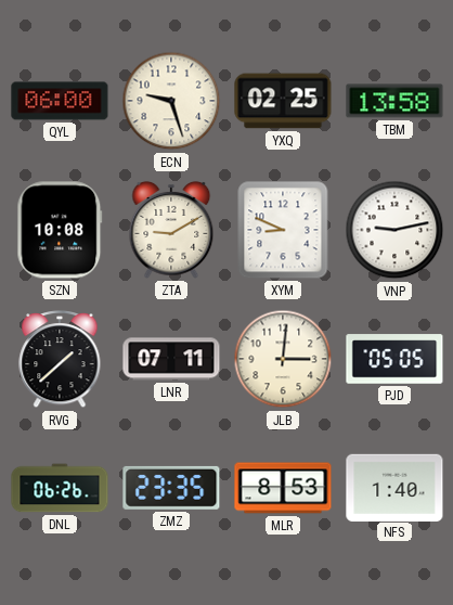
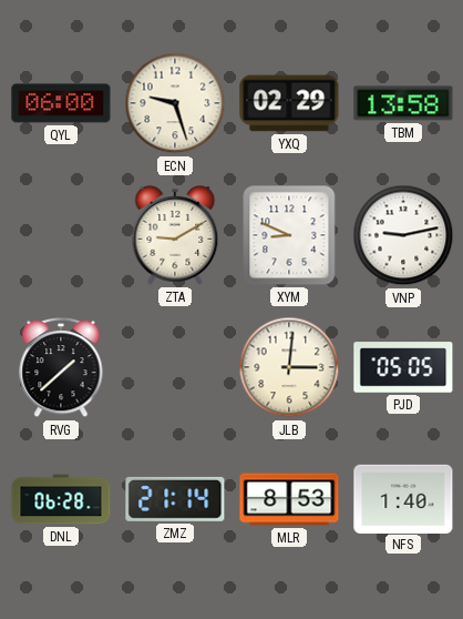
YXQ: 02:25 -> 02:29 (289, 103)
SZN: 10:08 -> none (60, 230)
LNR: 07:11 -> none (171, 359)
DNL: 06:26 -> 06:28 (61, 499)
ZMZ: 23:35 -> 21:14 (175, 499)
